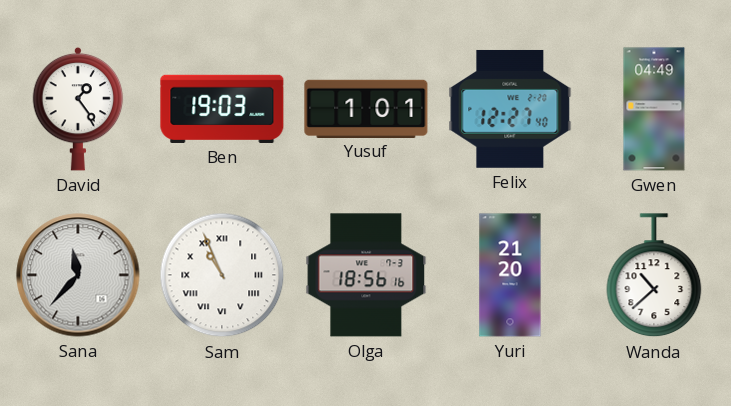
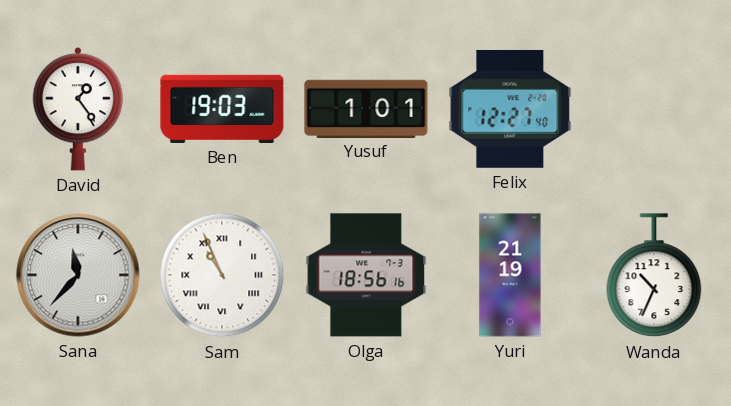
Gwen: 04:49 -> none (654, 109)
Yuri: 21:20 -> 21:19 (510, 275)
Wanda: 10:38 -> 10:34 (654, 276)
